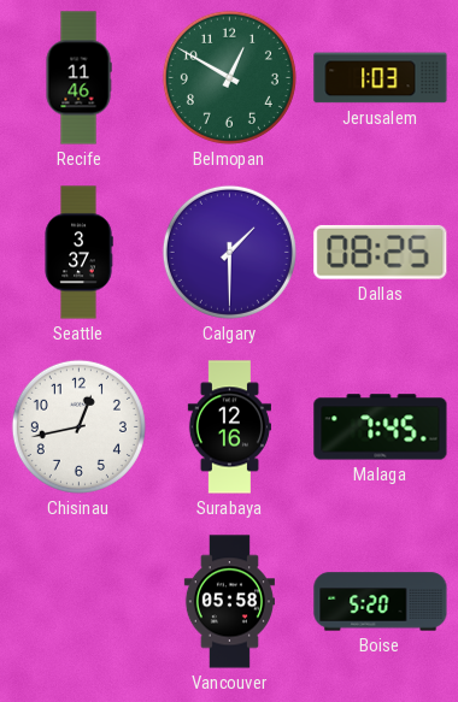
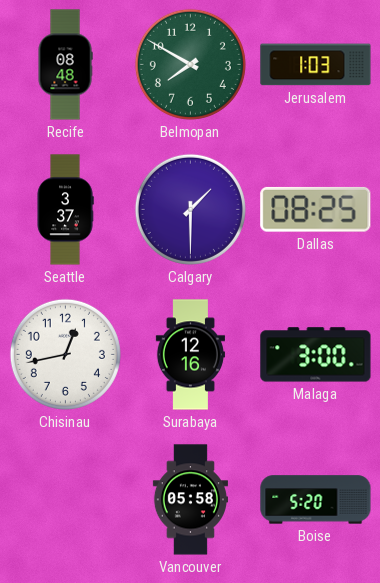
Recife: 11:46 -> 08:48 (65, 65)
Belmopan: 12:50 -> 7:50 (190, 64)
Malaga: 7:45 -> 3:00 (316, 355)
